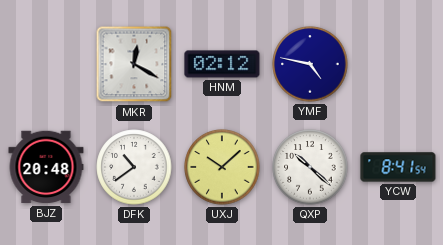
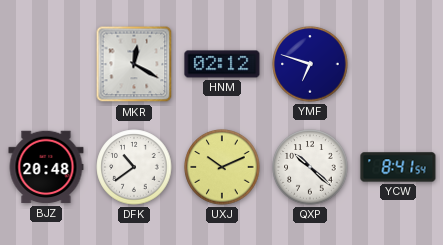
YMF: 4:47 -> 6:48 (310, 64)
UXJ: 10:08 -> 10:11 (222, 167)
